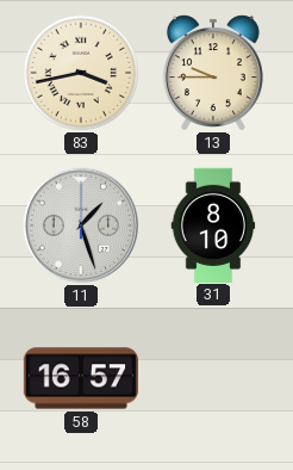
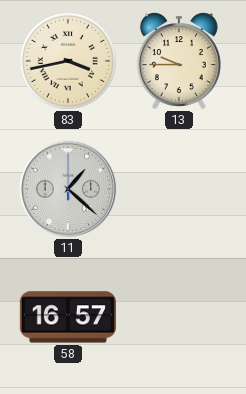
11: 1:27 -> 1:22 (68, 189)
31: 8:10 -> none (213, 224)
